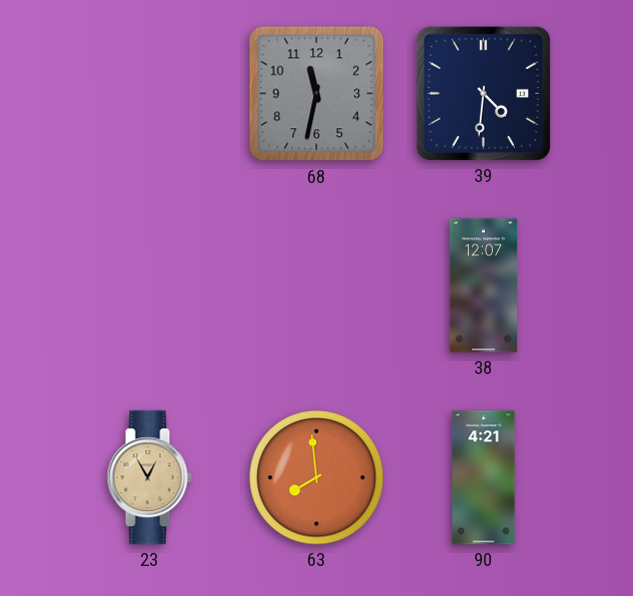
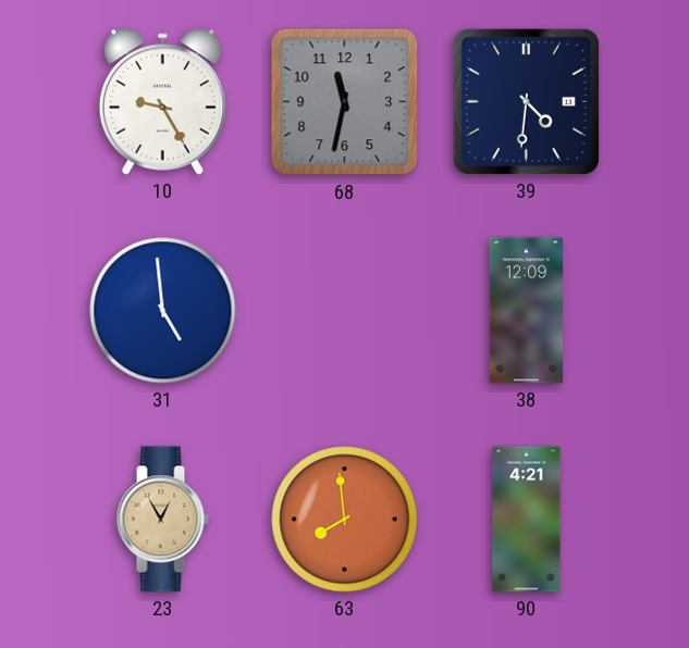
10: none -> 9:25 (162, 101)
31: none -> 4:59 (163, 311)
38: 12:07 -> 12:09 (527, 311)
